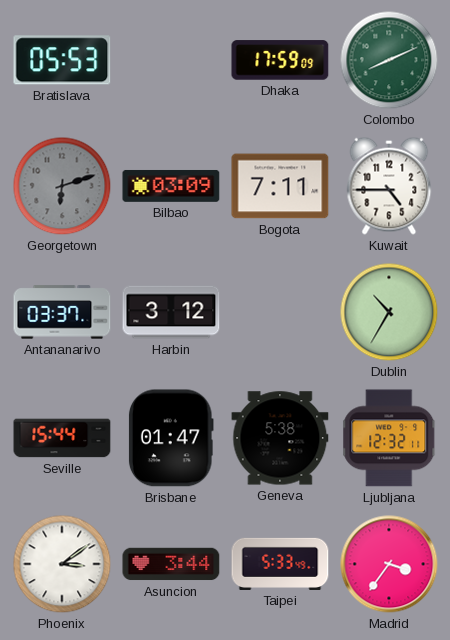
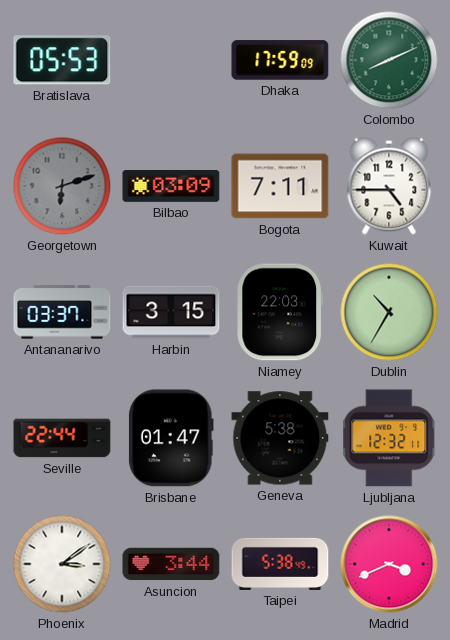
Harbin: 3:12 -> 3:15 (171, 312)
Niamey: none -> 22:03 (279, 312)
Seville: 15:44 -> 22:44 (62, 438)
Taipei: 5:33 -> 5:38 (280, 564)
Madrid: 3:36 -> 3:41 (389, 564)
